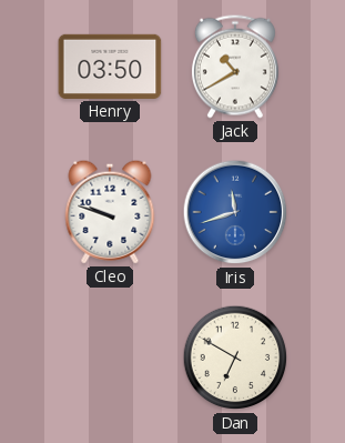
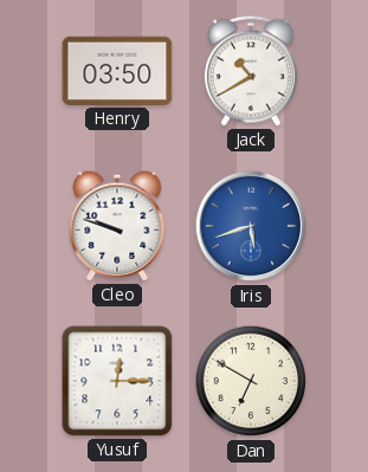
Iris: 11:42 -> 5:42 (251, 226)
Yusuf: none -> 12:15 (117, 381)
